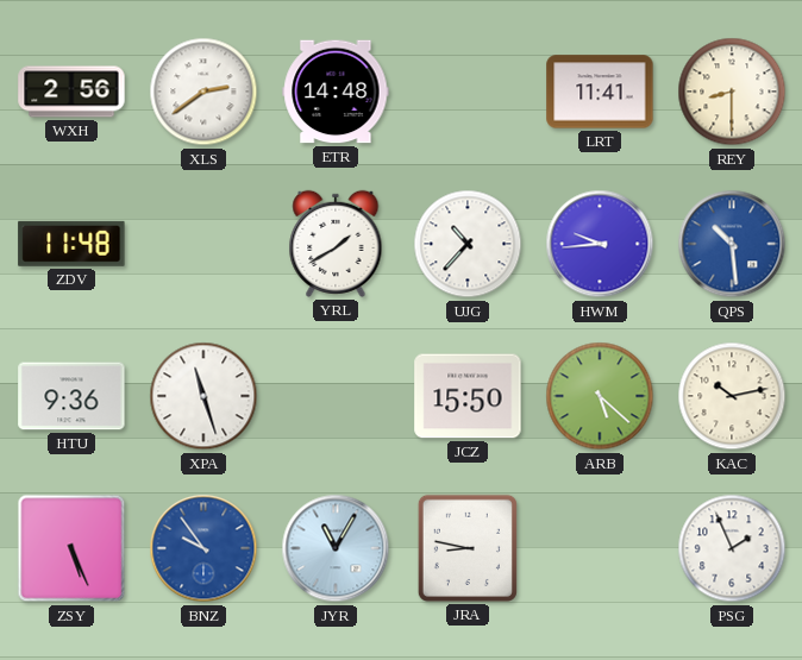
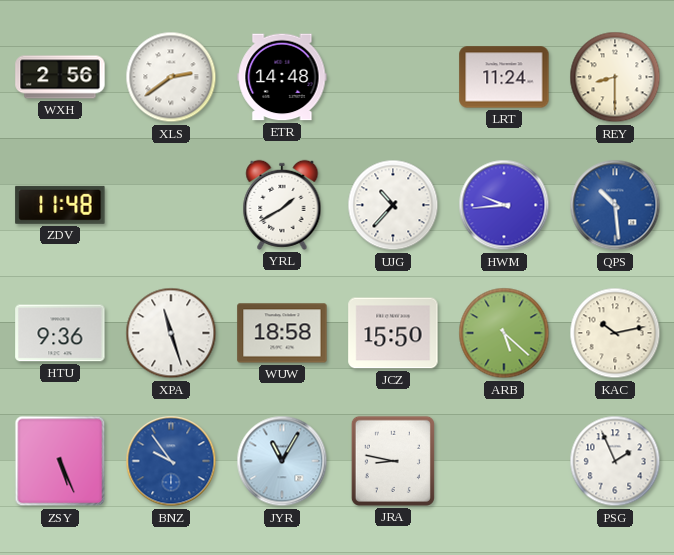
LRT: 11:41 -> 11:24 (504, 77)
WUW: none -> 18:58 (282, 333)
